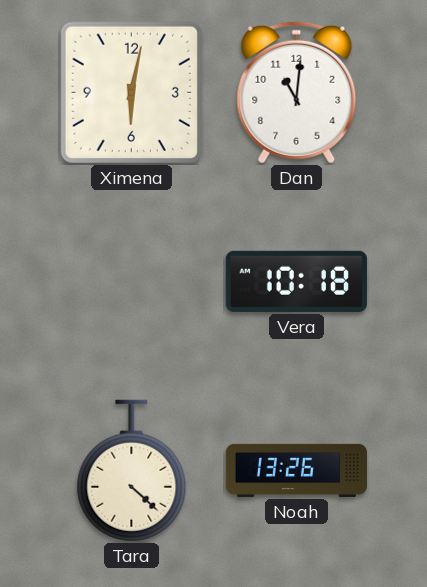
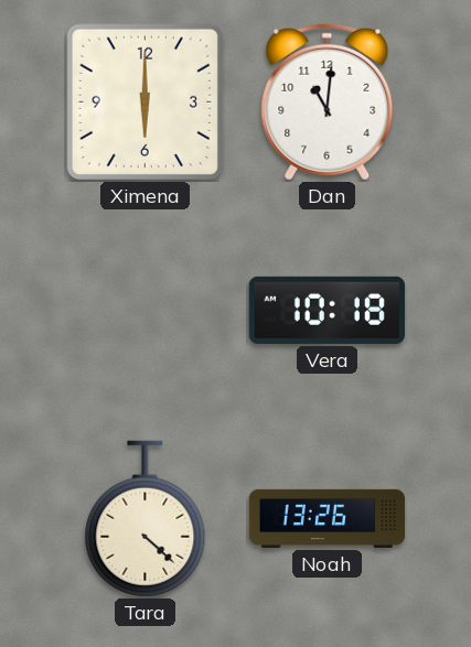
Ximena: 6:02 -> 6:00 (144, 101)
